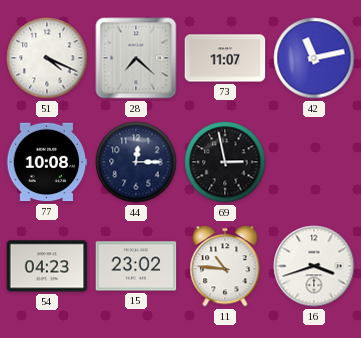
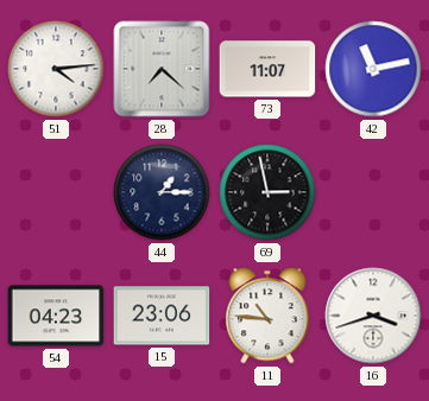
51: 4:19 -> 4:14 (56, 69)
77: 10:08 -> none (47, 162)
44: 12:15 -> 1:15 (162, 192)
15: 23:02 -> 23:06 (162, 316)
